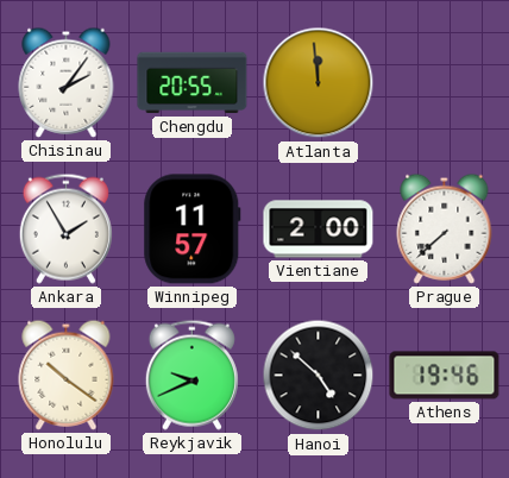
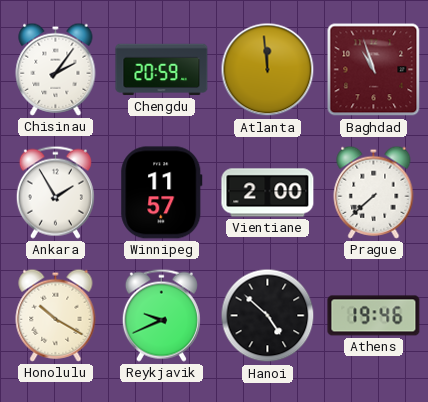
Chengdu: 20:55 -> 20:59 (162, 70)
Baghdad: none -> 10:57 (374, 70)
Honolulu: 10:21 -> 10:20 (56, 315)
